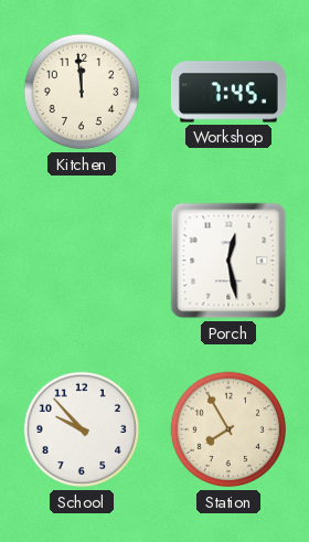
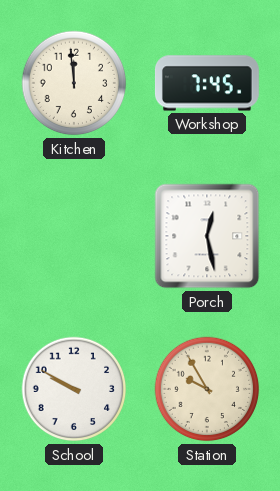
School: 9:53 -> 9:50 (74, 389)
Station: 7:55 -> 9:55 (207, 389)
